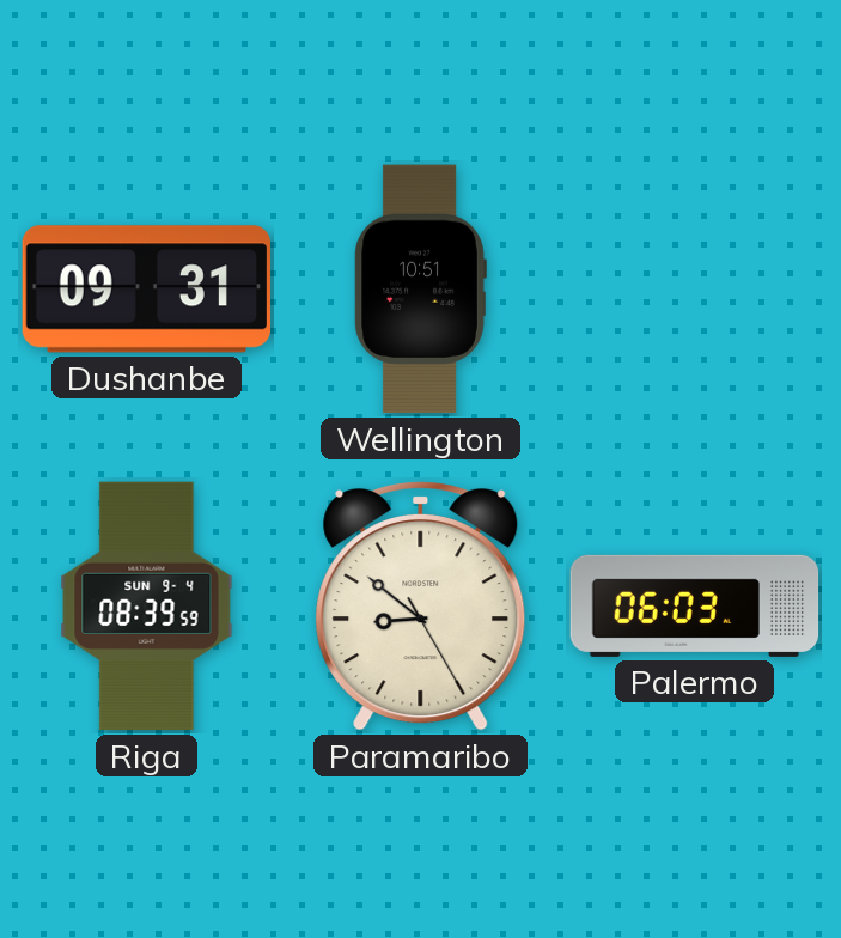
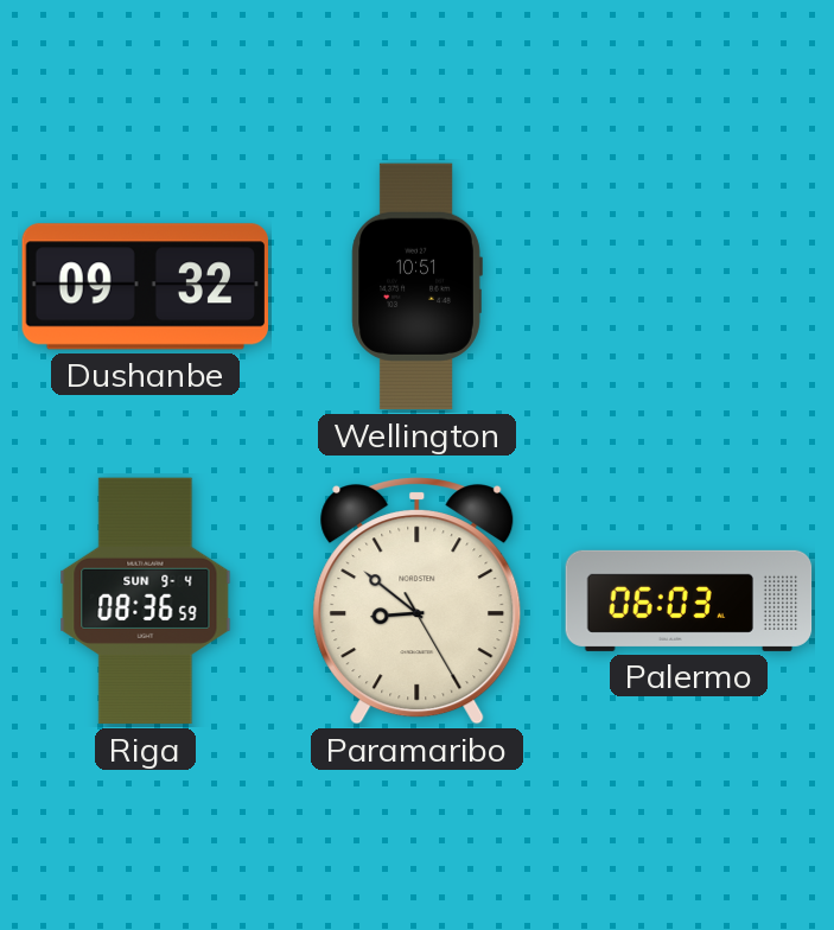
Dushanbe: 09:31 -> 09:32 (146, 287)
Riga: 08:39 -> 08:36 (146, 601)
